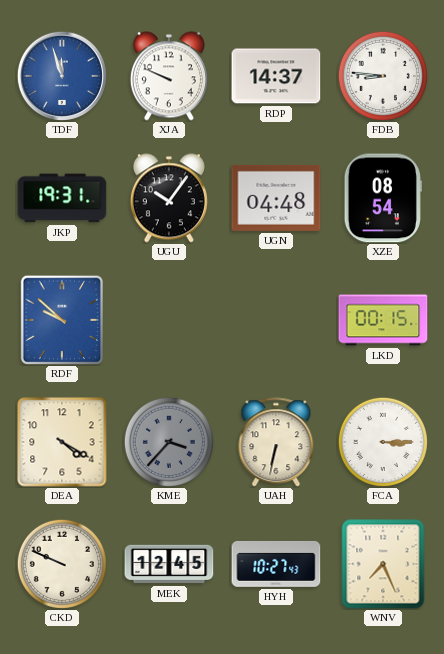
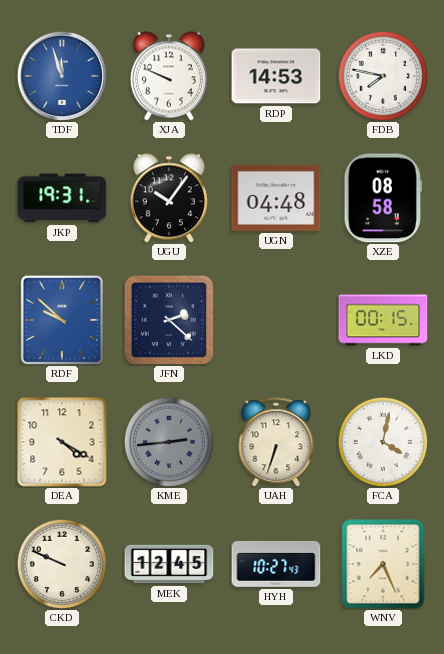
RDP: 14:37 -> 14:53 (276, 76)
FDB: 8:46 -> 7:47 (383, 76)
XZE: 08:54 -> 08:58 (383, 198)
JFN: none -> 2:22 (169, 320)
KME: 3:37 -> 2:44 (169, 442)
UAH: 6:32 -> 6:33 (276, 442)
FCA: 3:15 -> 4:02 (383, 442)
